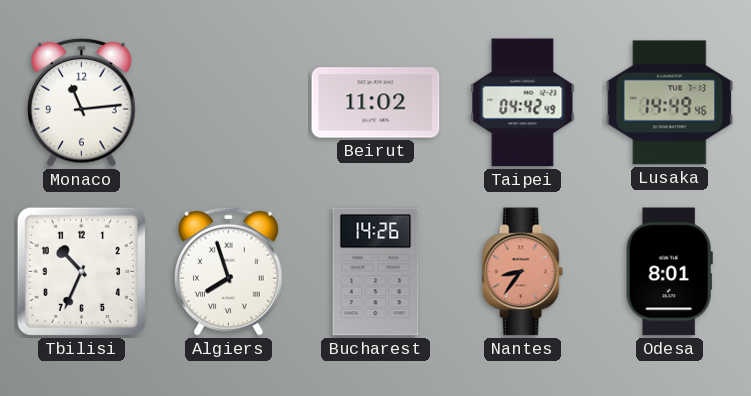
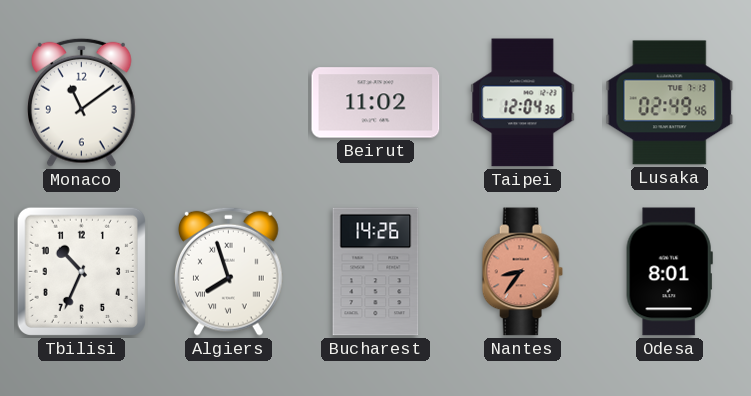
Monaco: 11:14 -> 11:09 (82, 102)
Taipei: 04:42 -> 12:04 (523, 103)
Lusaka: 14:49 -> 02:49 (670, 103)
